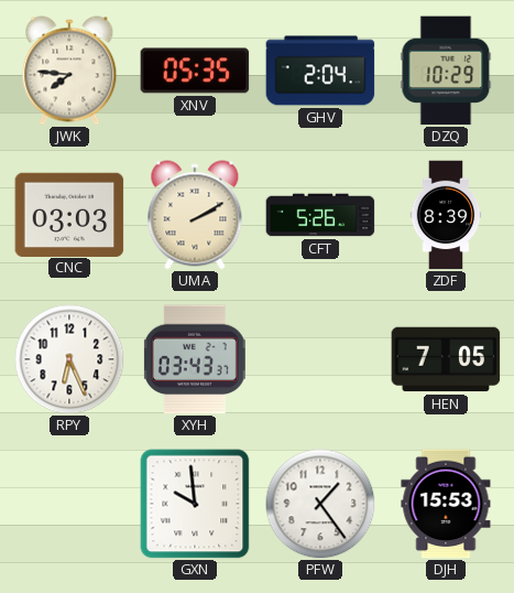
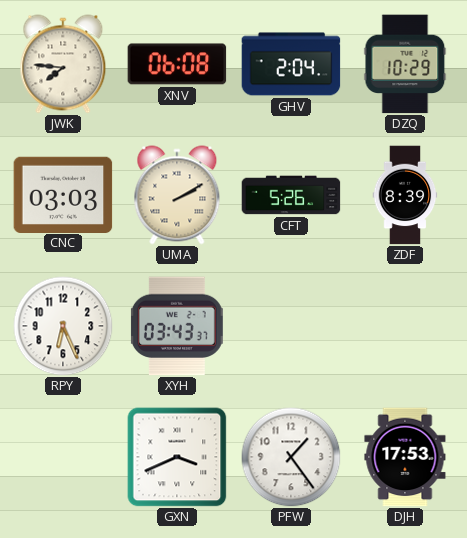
XNV: 05:35 -> 06:08 (177, 64)
HEN: 7:05 -> none (446, 359)
GXN: 9:59 -> 3:41 (177, 457)
DJH: 15:53 -> 17:53 (405, 457)
